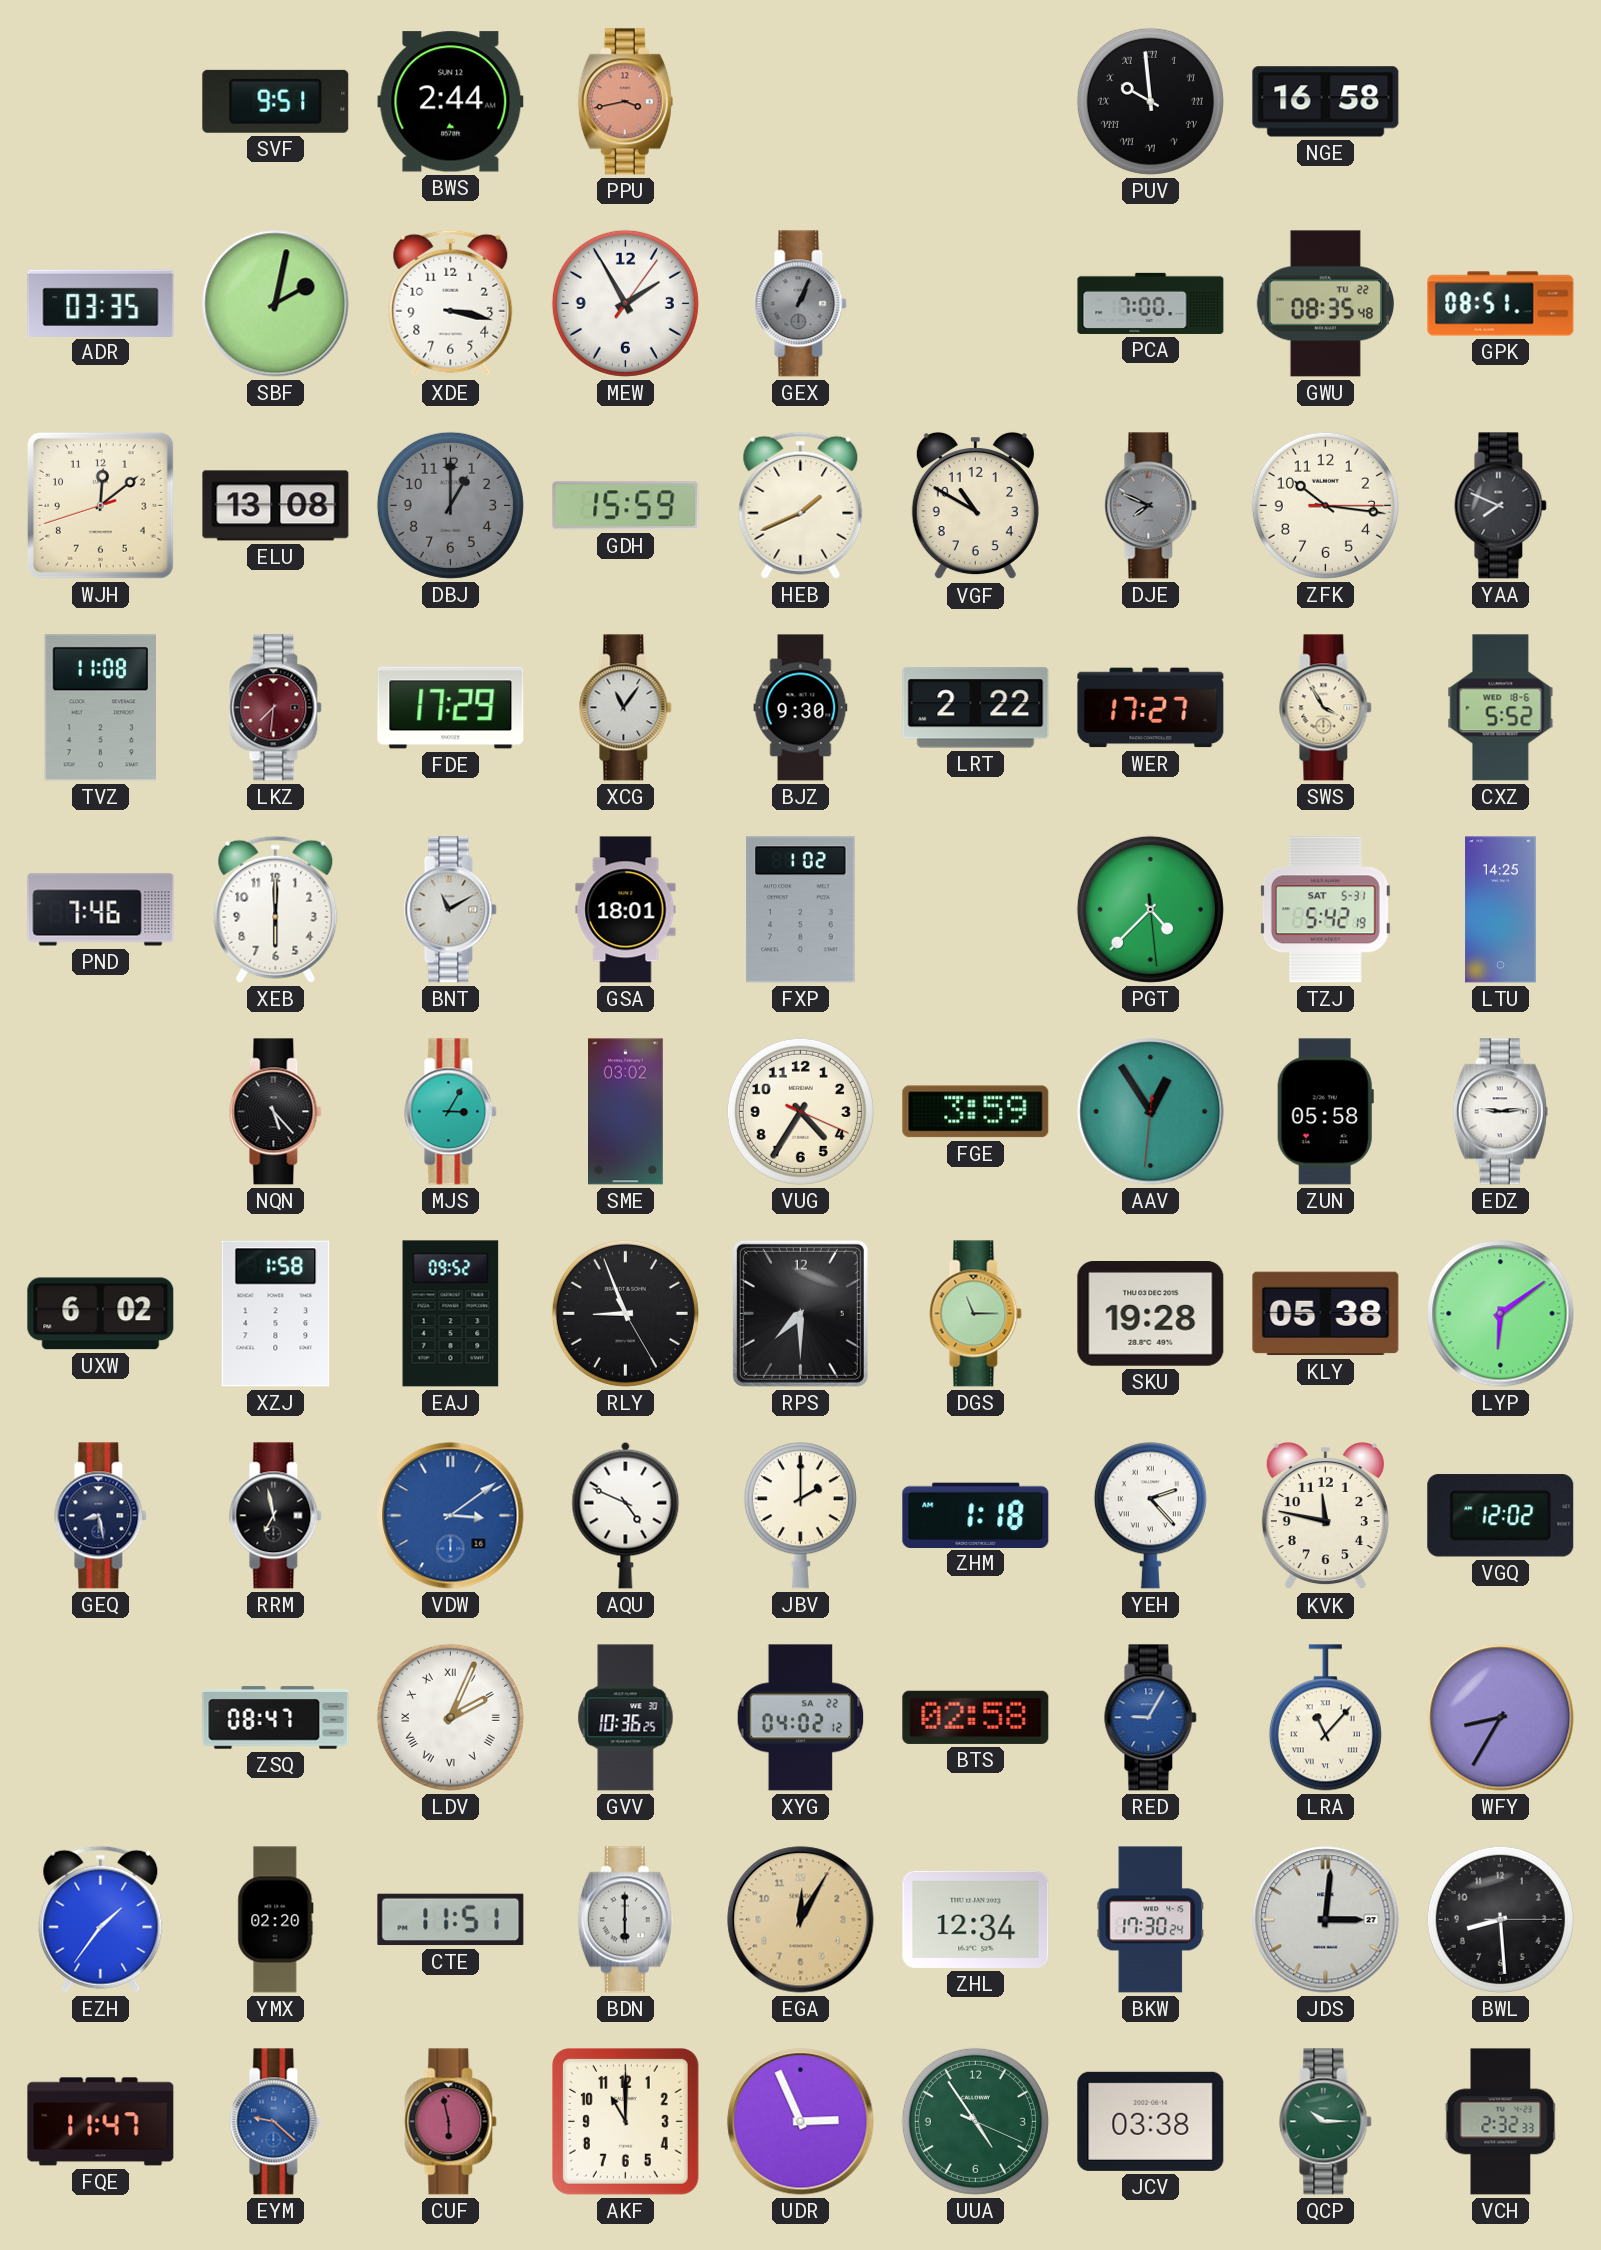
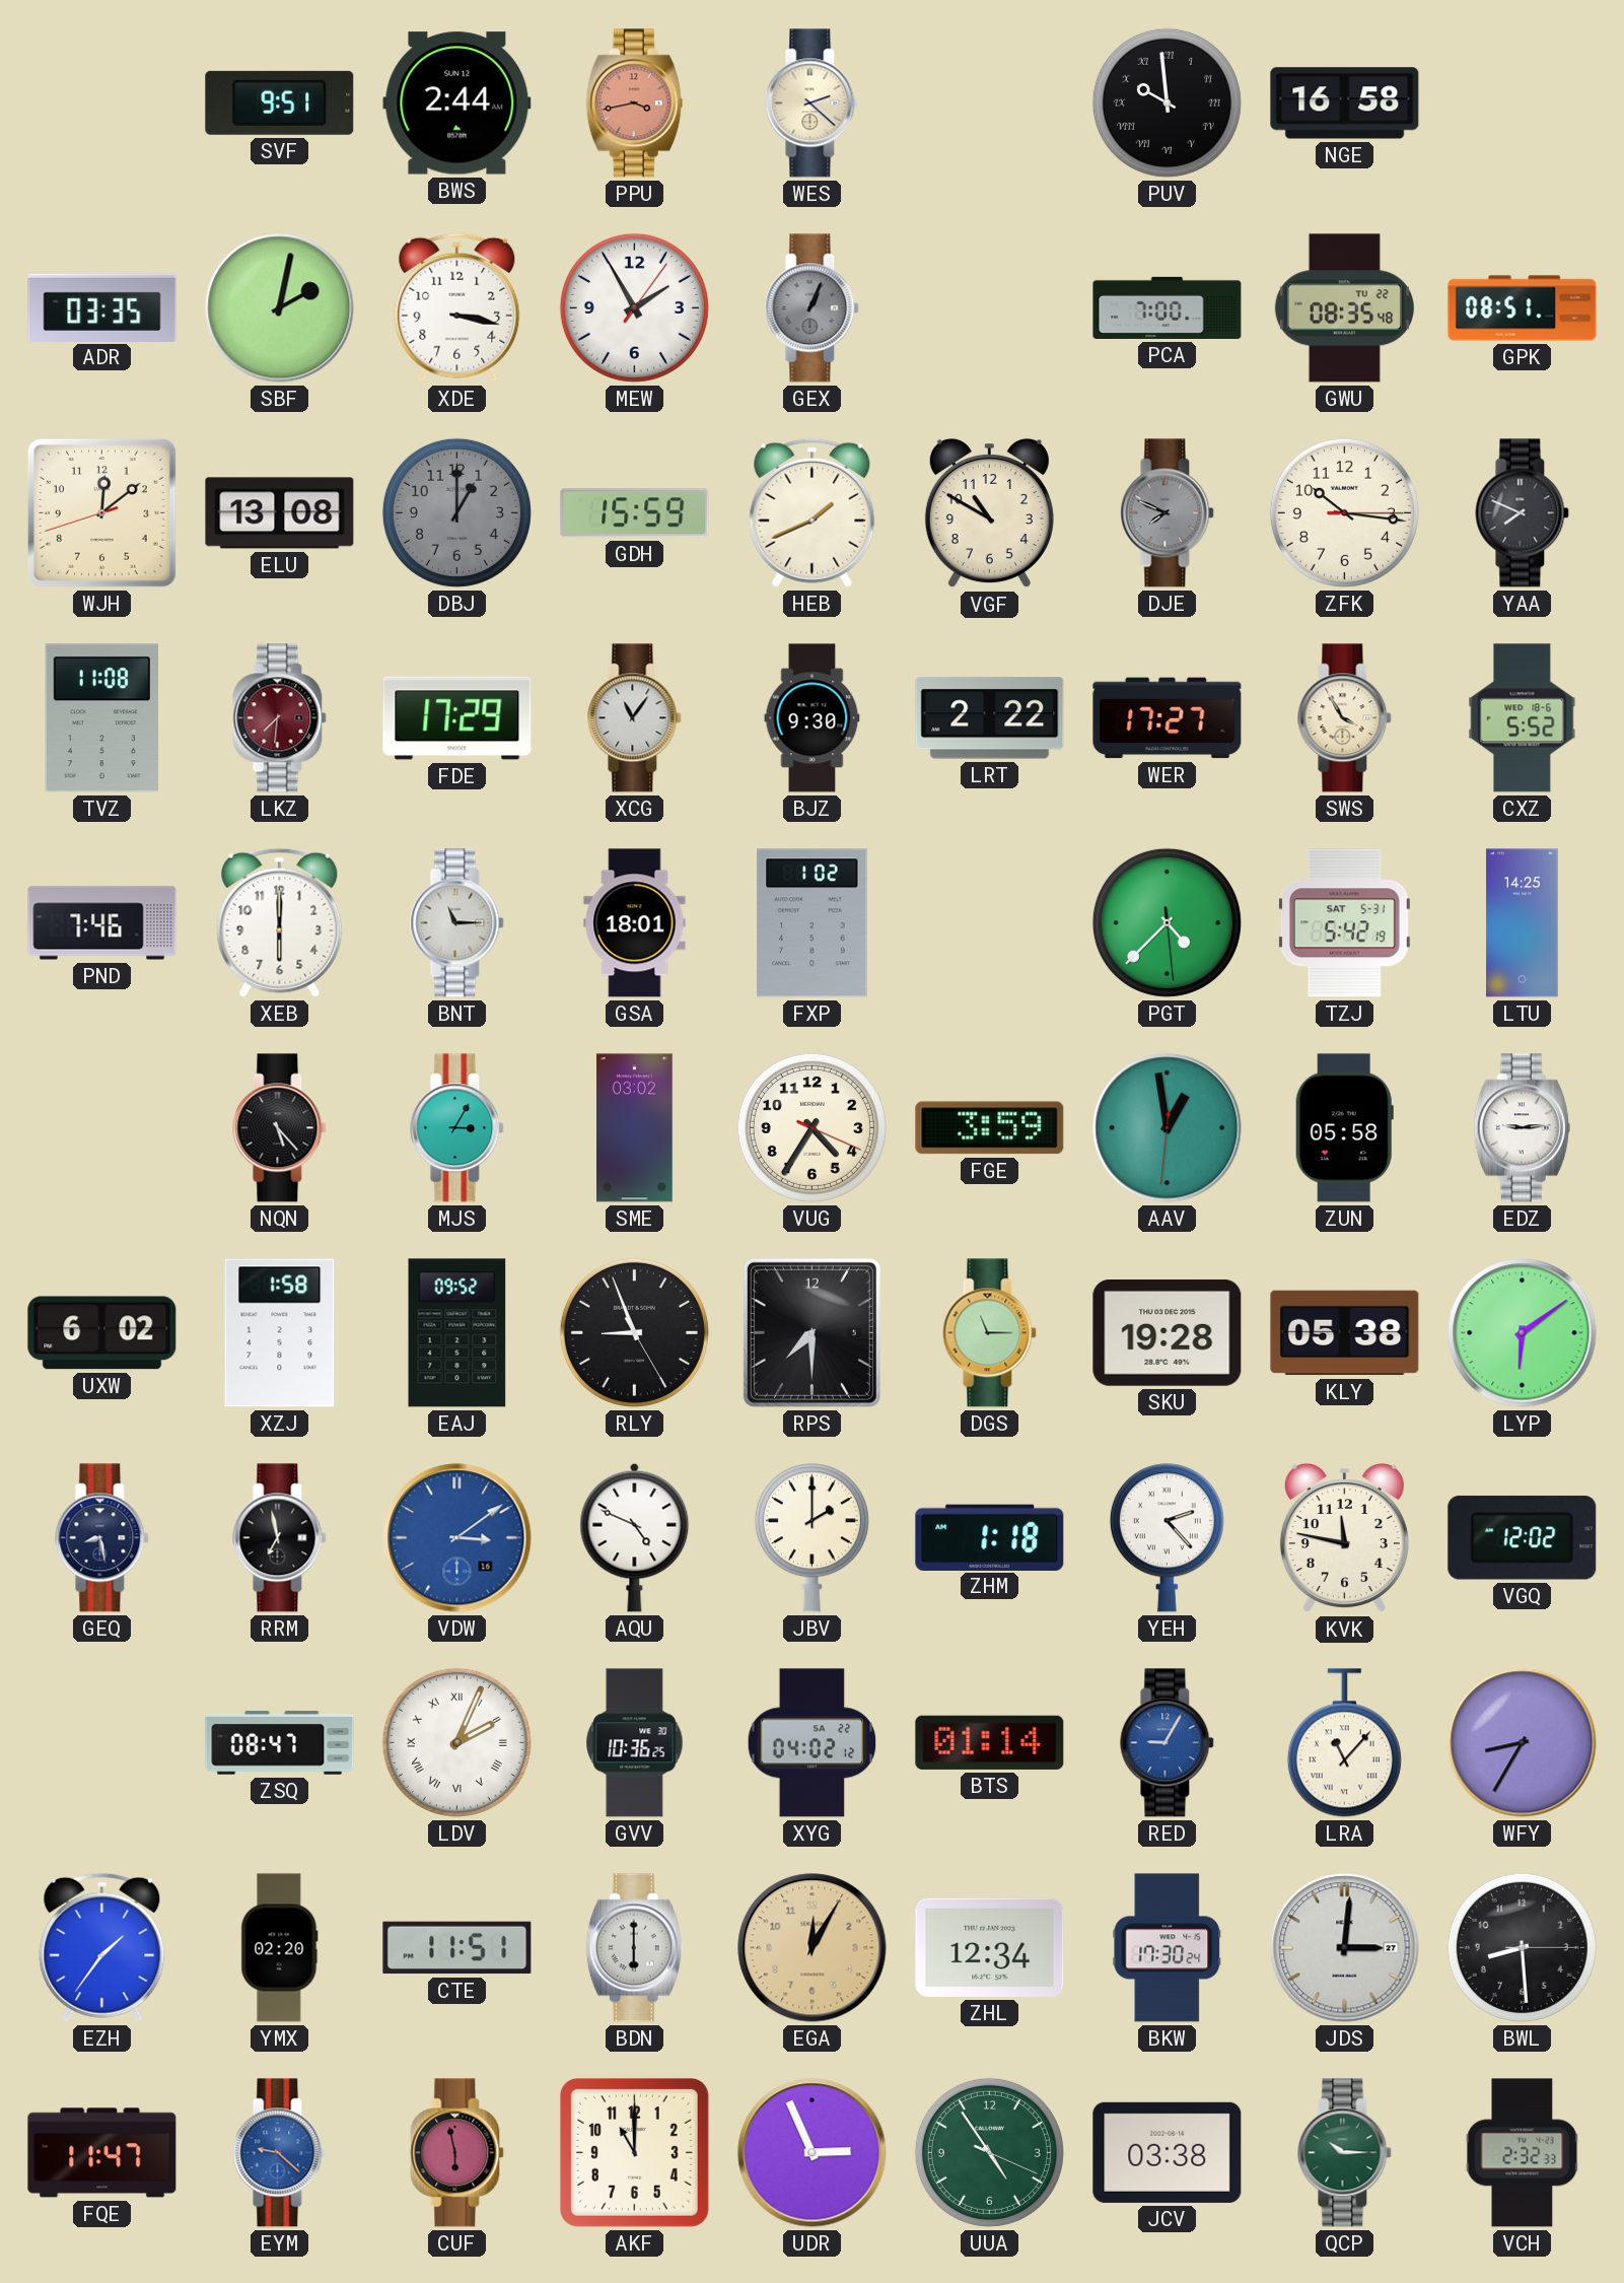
WES: none -> 2:22 (813, 103)
BNT: 11:10 -> 11:15 (457, 923)
AAV: 12:54 -> 12:58 (1168, 1128)
BTS: 02:58 -> 01:14 (990, 1742)
